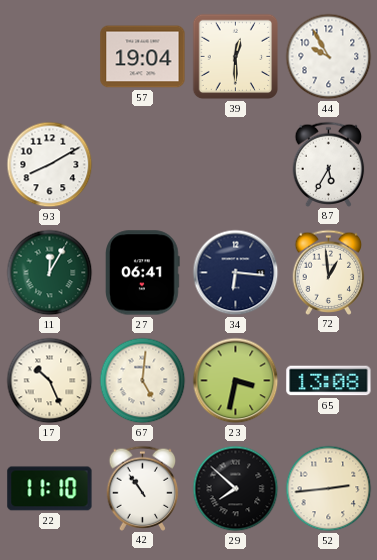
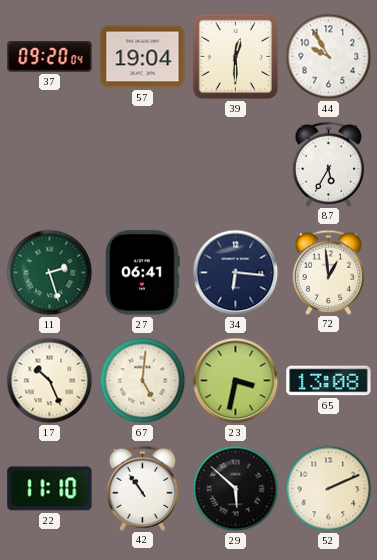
37: none -> 09:20 (50, 57)
93: 8:10 -> none (50, 165)
11: 12:05 -> 2:27 (50, 273)
29: 7:52 -> 5:52 (236, 489)
52: 2:44 -> 2:11 (329, 489)
